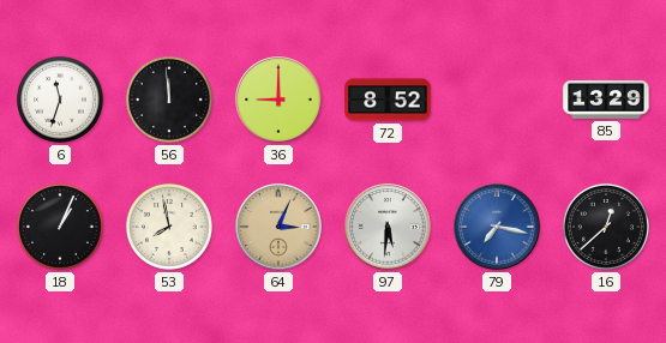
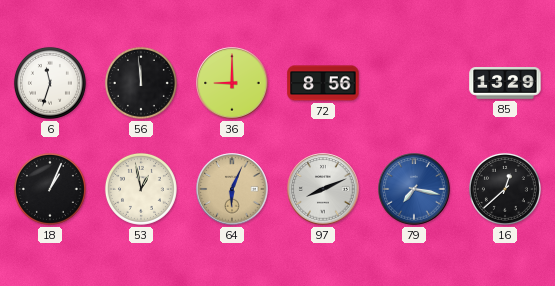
72: 8:52 -> 8:56 (323, 83)
53: 7:58 -> 12:58 (141, 189)
64: 3:04 -> 6:04 (232, 189)
97: 5:31 -> 8:11 (323, 189)
